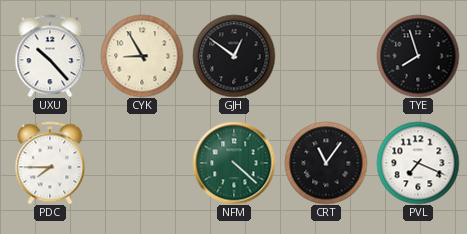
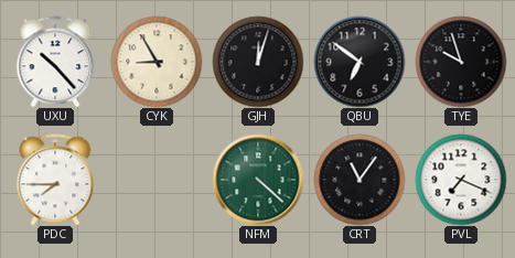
GJH: 12:51 -> 12:03 (258, 62)
QBU: none -> 6:51 (360, 62)
TYE: 7:57 -> 9:57 (461, 62)
